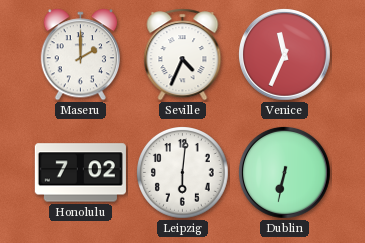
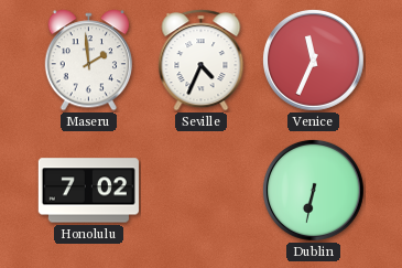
Maseru: 2:00 -> 1:59 (88, 61)
Leipzig: 6:01 -> none (183, 173)
